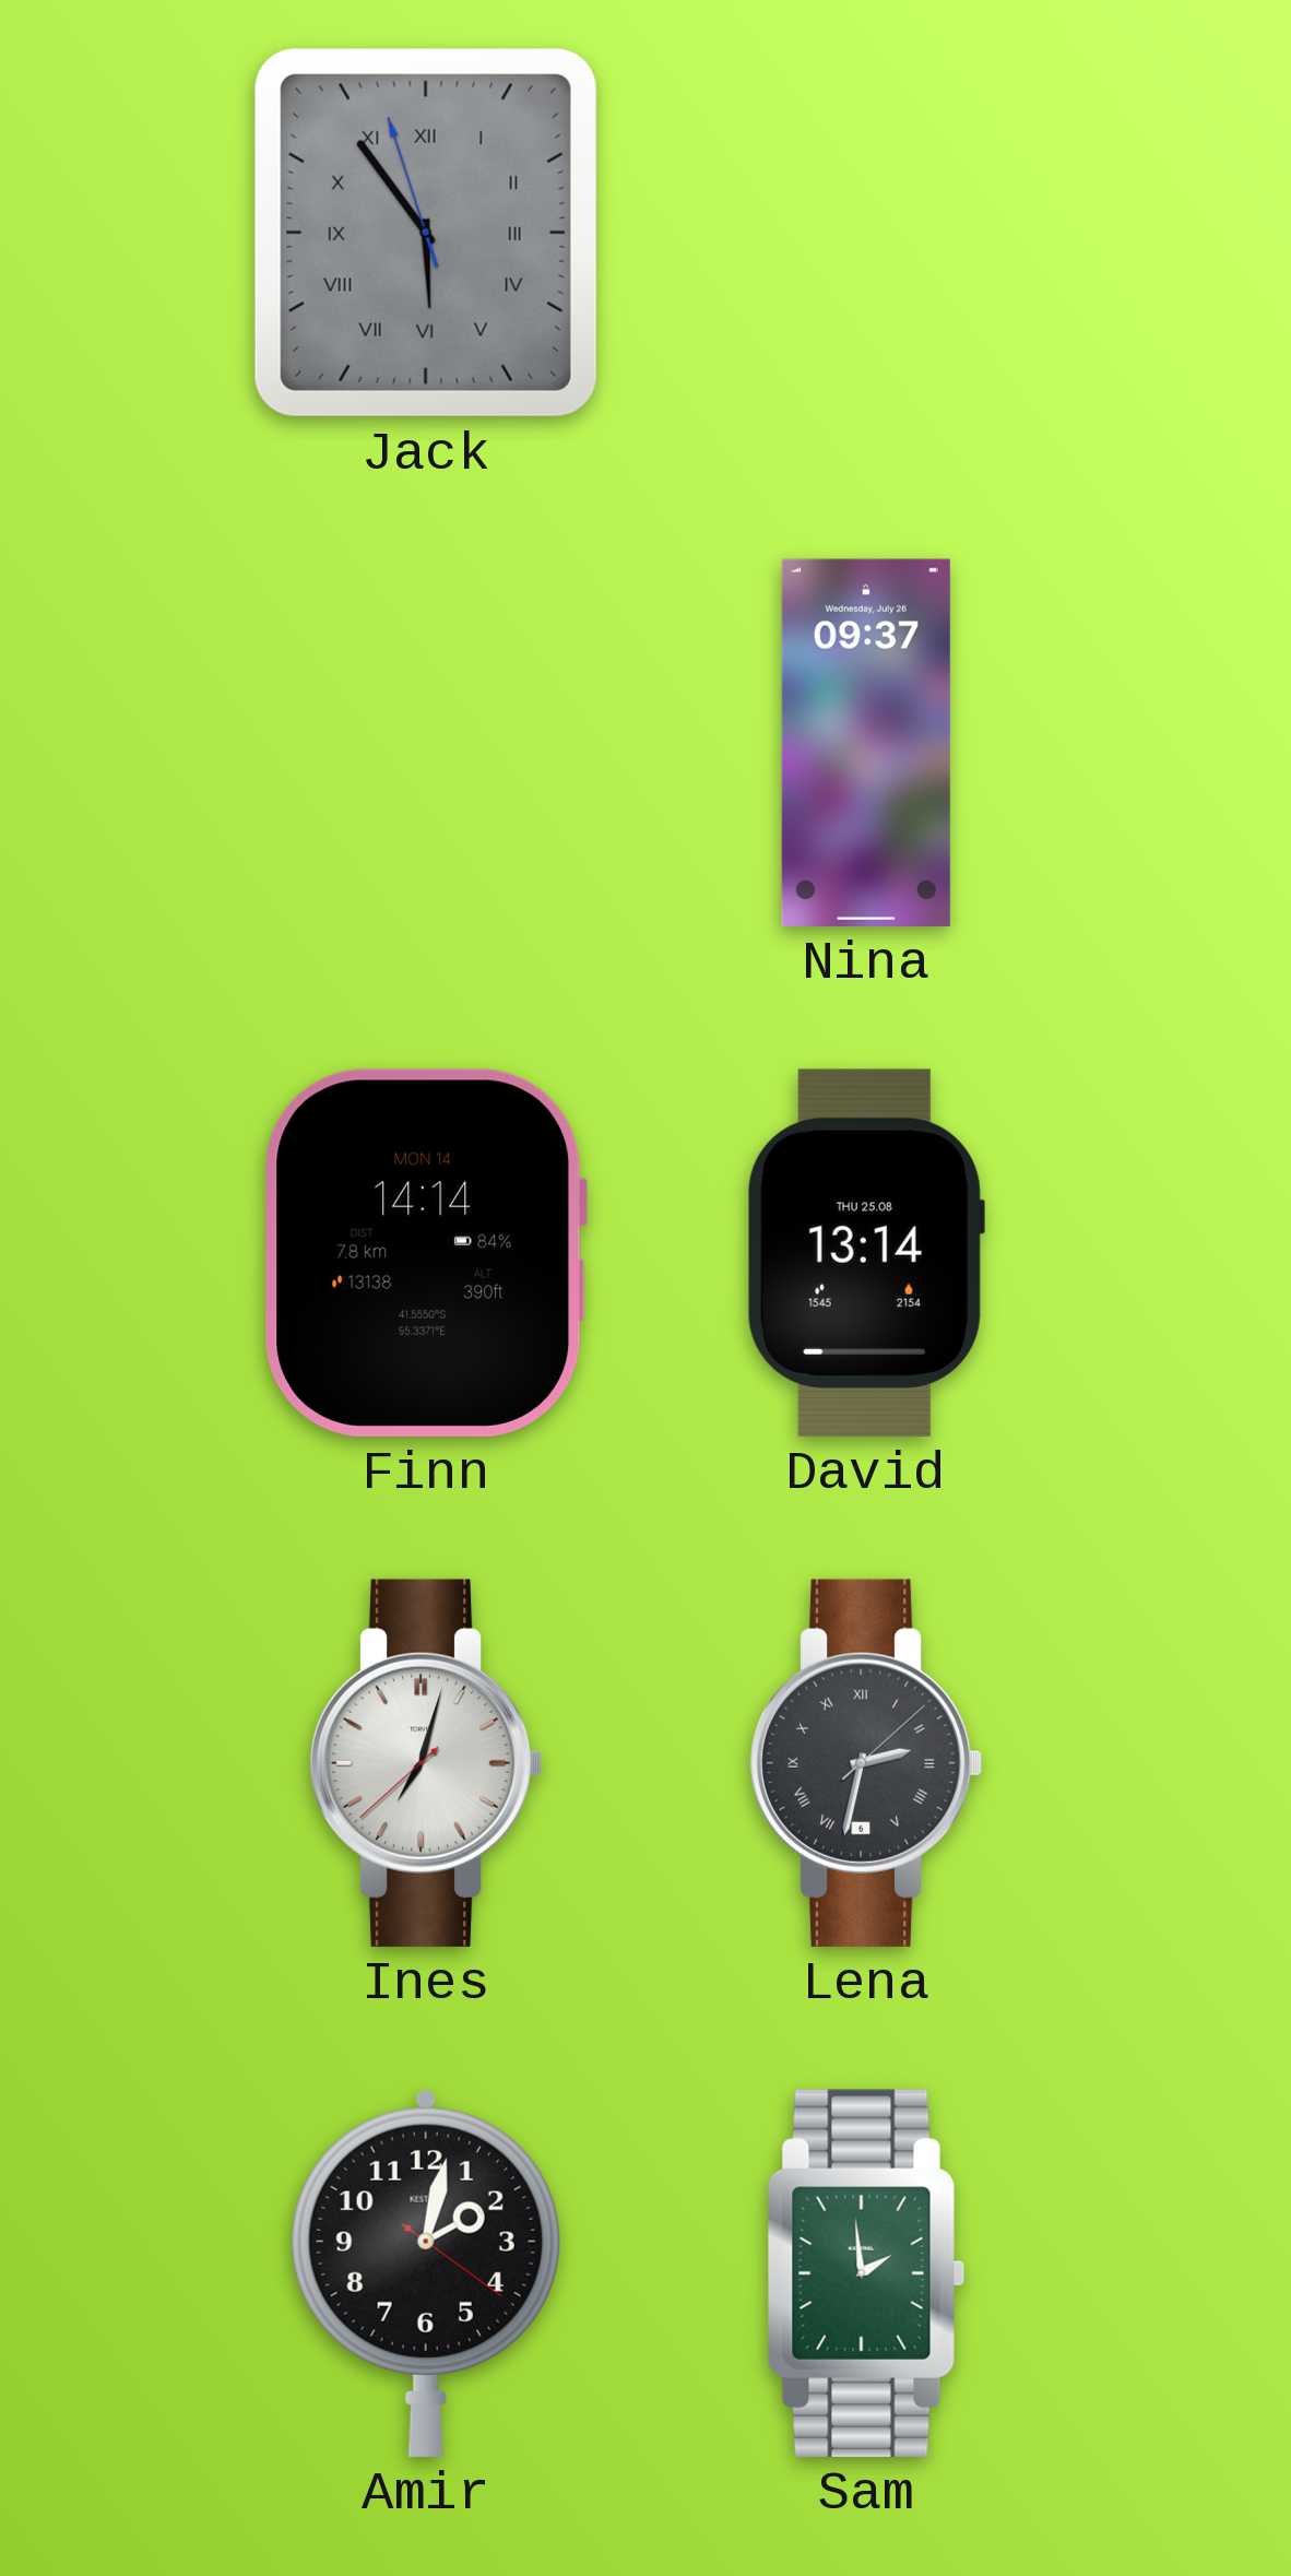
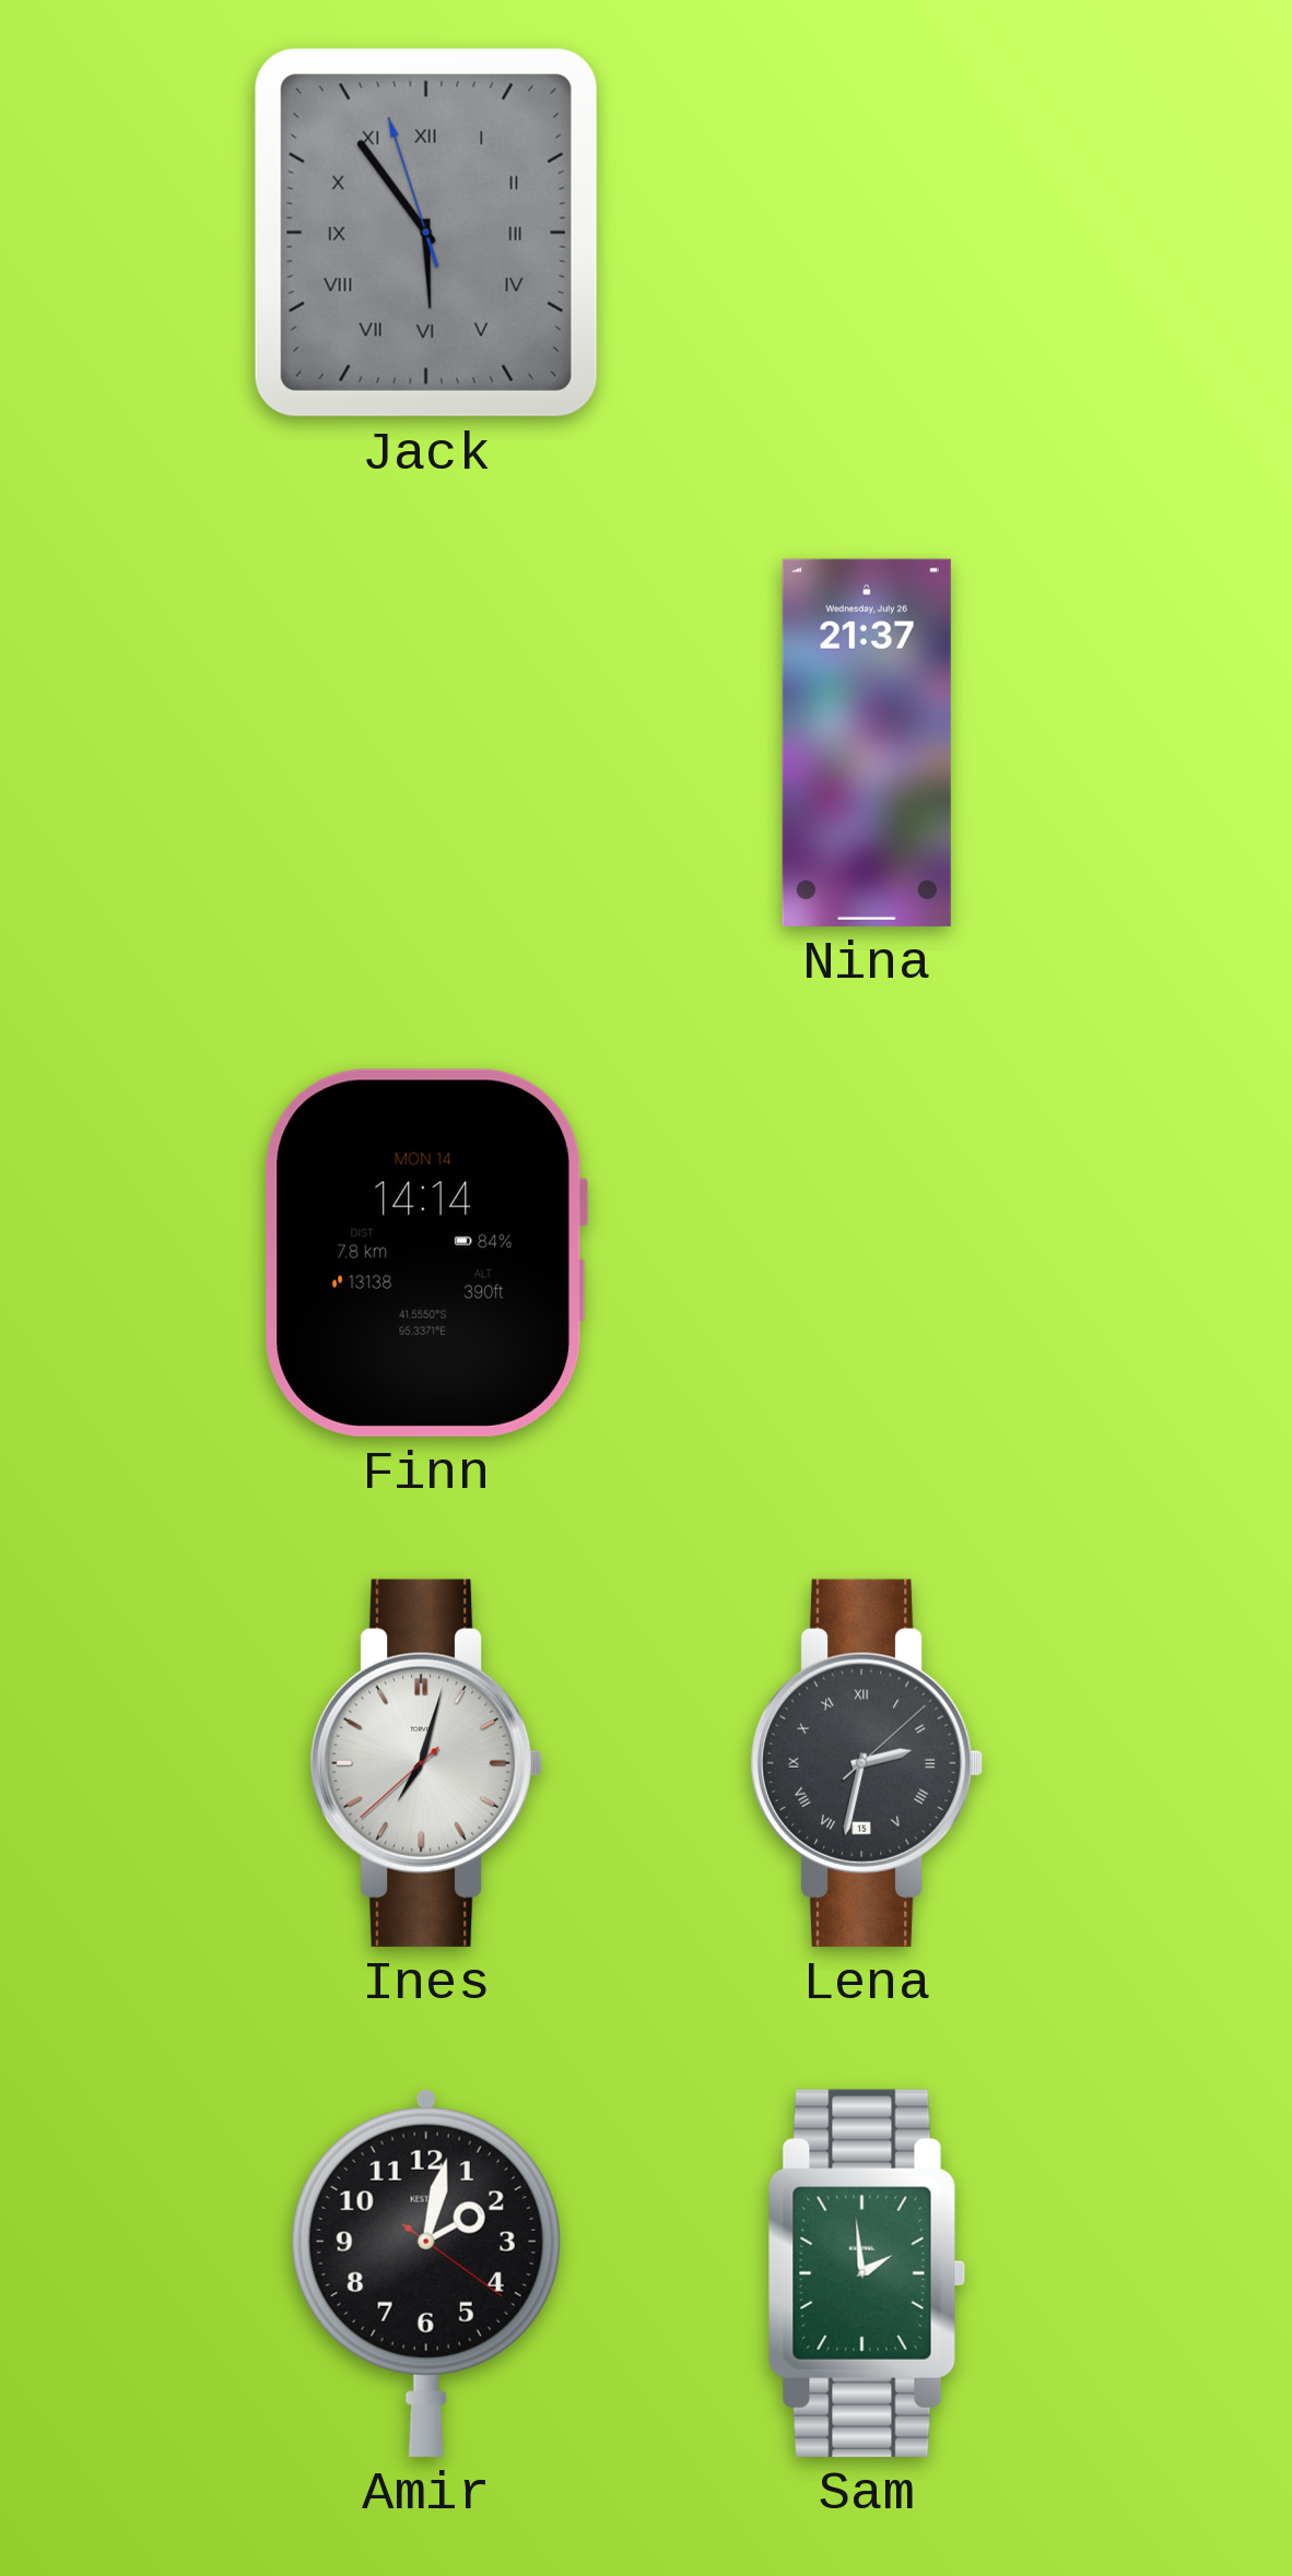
Nina: 09:37 -> 21:37 (867, 743)
David: 13:14 -> none (866, 1253)
Lena date: 6 -> 15 (867, 1763)
